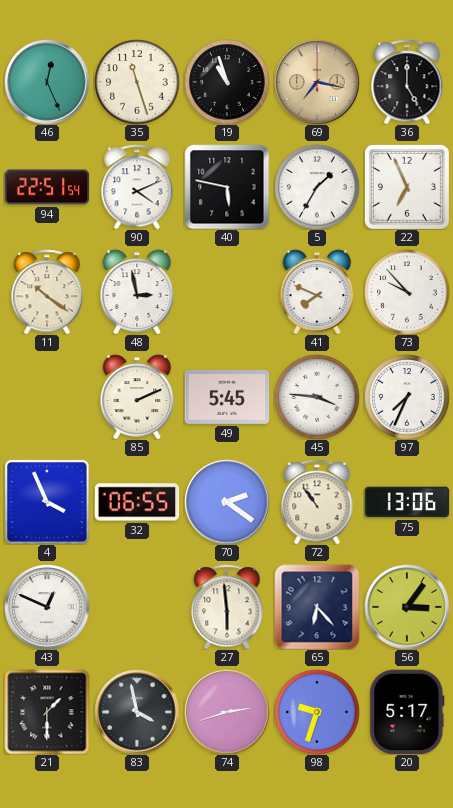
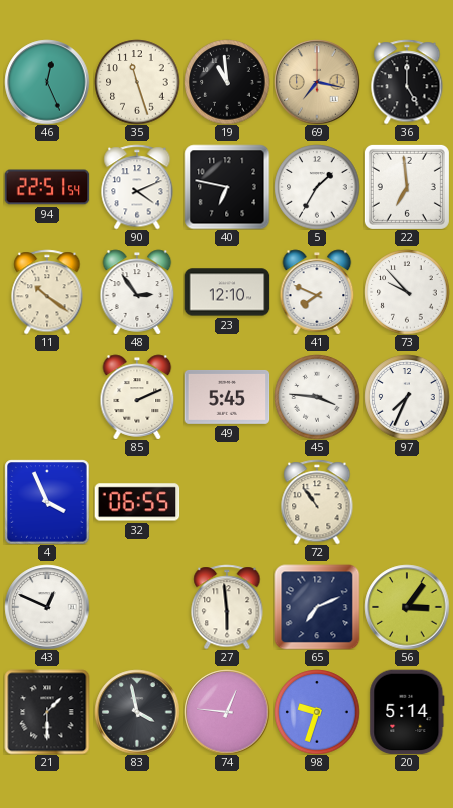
19: 10:57 -> 10:59 (227, 82)
40: 5:47 -> 6:47 (227, 187)
22: 6:56 -> 6:59 (407, 187)
48: 2:58 -> 2:54 (137, 292)
23: none -> 12:10 (227, 292)
70: 2:21 -> none (227, 502)
75: 13:06 -> none (407, 502)
65: 6:23 -> 7:11 (317, 607)
74: 2:42 -> 12:46 (227, 712)
20: 5:17 -> 5:14 (407, 712)
